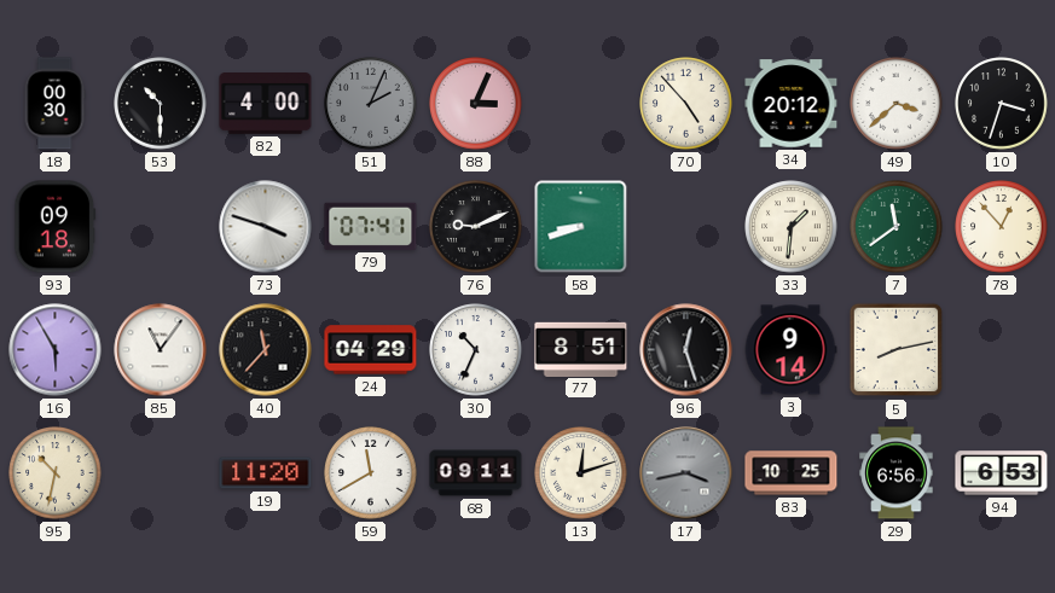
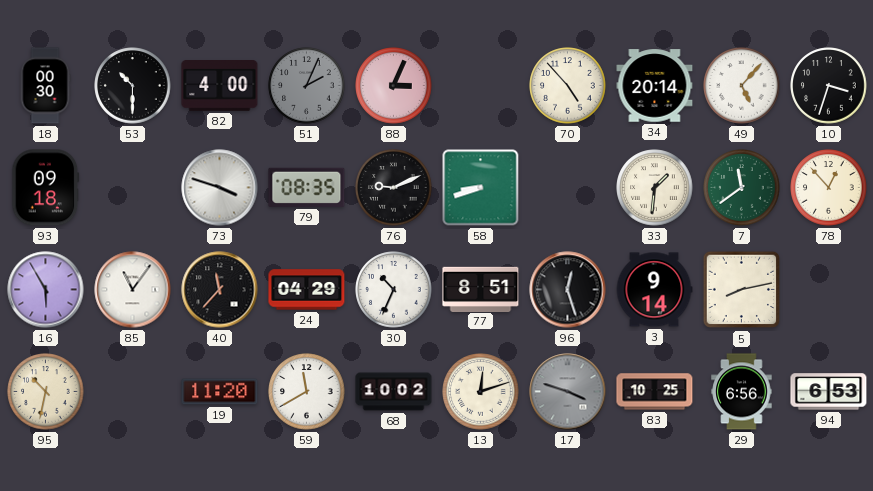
34: 20:12 -> 20:14 (655, 86)
49: 3:38 -> 5:07 (742, 86)
79: 07:41 -> 08:35 (307, 187)
68: 09:11 -> 10:02 (394, 392)
17: 3:43 -> 3:48 (568, 392)
